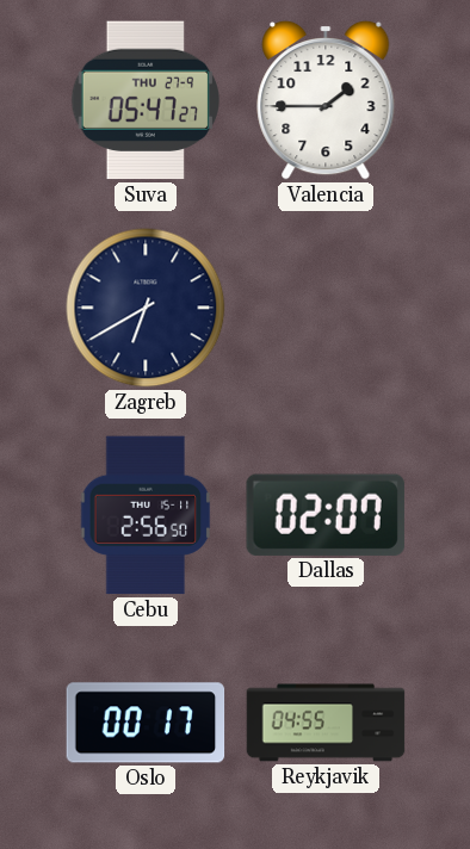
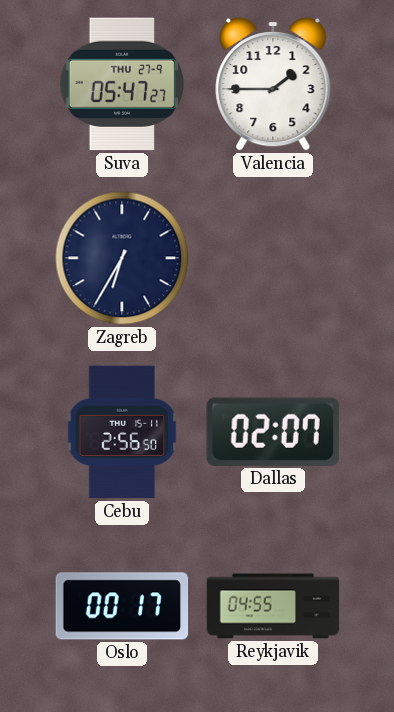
Zagreb: 6:40 -> 6:35 (122, 258)
